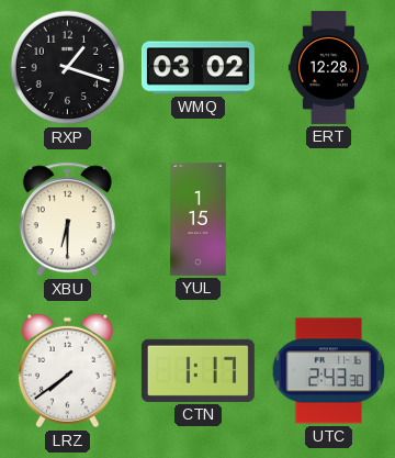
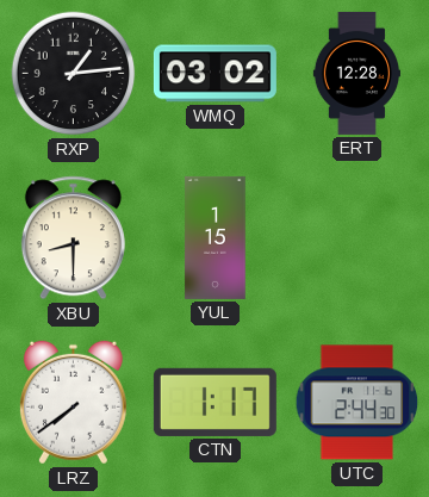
RXP: 1:18 -> 1:14 (74, 74)
XBU: 6:30 -> 8:30 (73, 238)
UTC: 2:43 -> 2:44 (357, 403)
